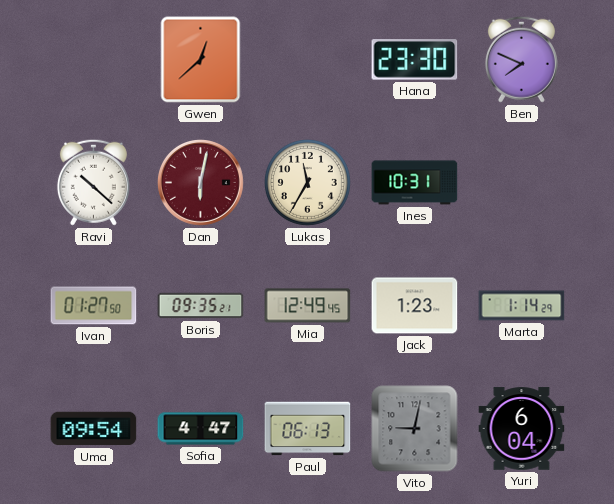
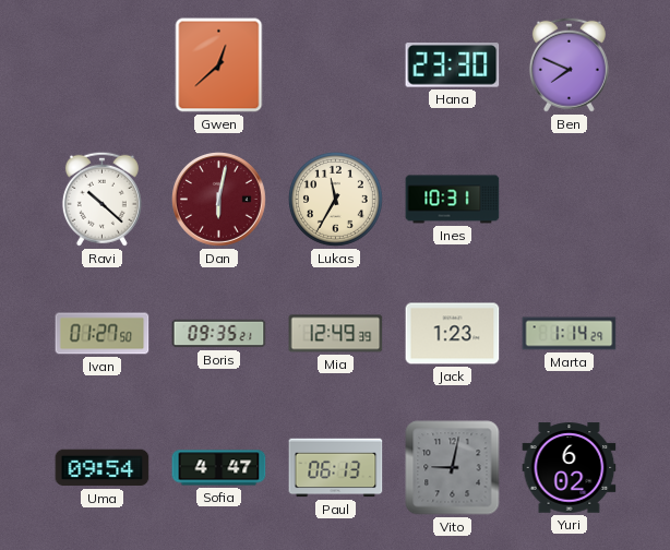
Mia: 12:49:45 -> 12:49:39 (336, 334)
Yuri: 6:04 -> 6:02 (570, 468)
